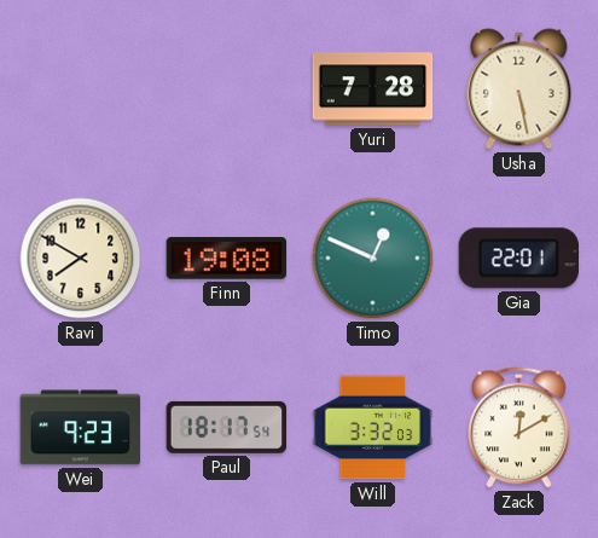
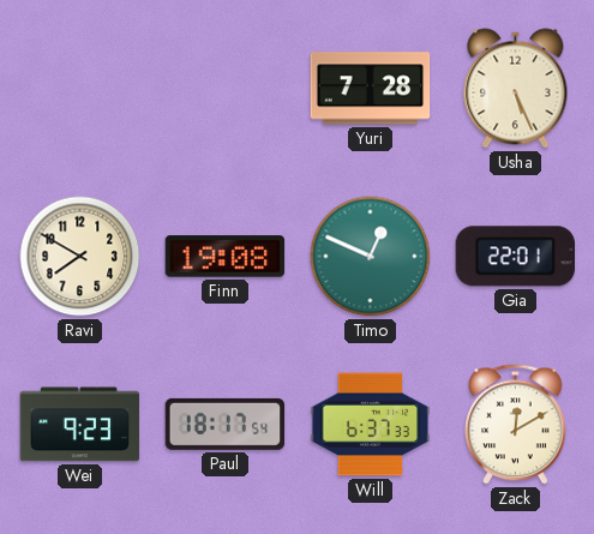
Usha: 5:28 -> 5:26 (516, 89)
Will: 3:32 -> 6:37 (371, 425)
